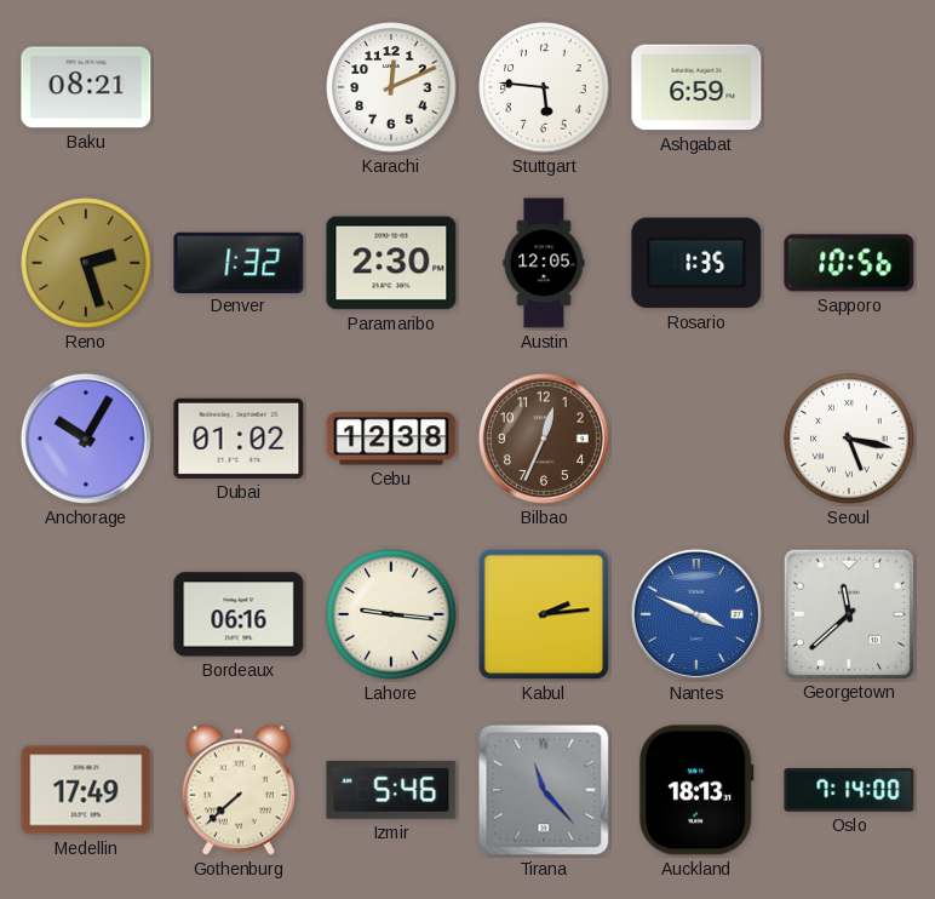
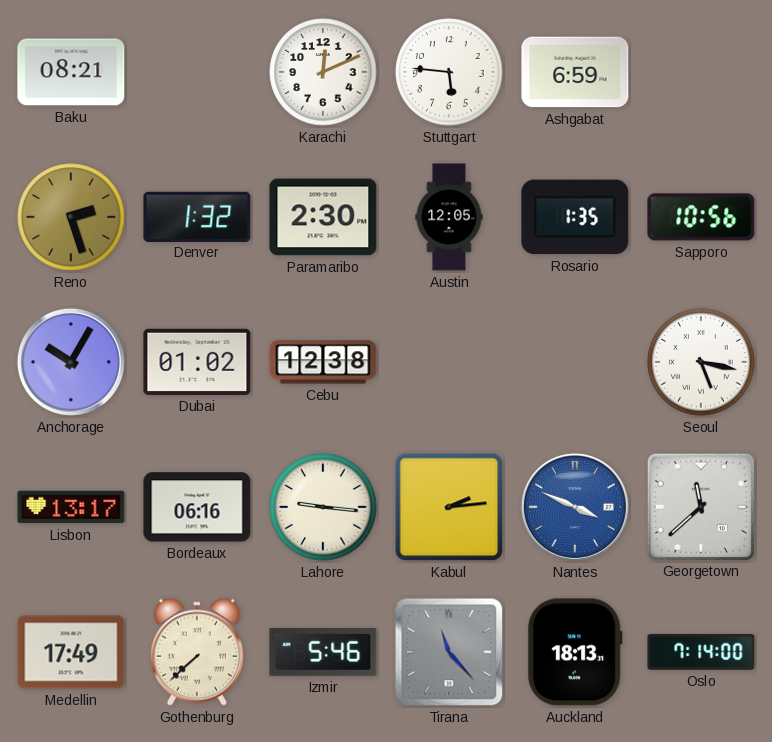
Bilbao: 12:34 -> none (544, 439)
Lisbon: none -> 13:17 (71, 507)
